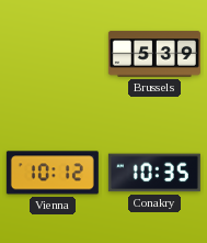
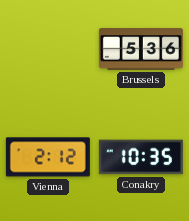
Brussels: 5:39 -> 5:36 (141, 49)
Vienna: 10:12 -> 2:12 (48, 157)
